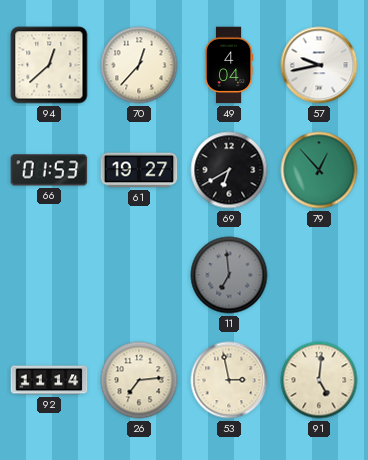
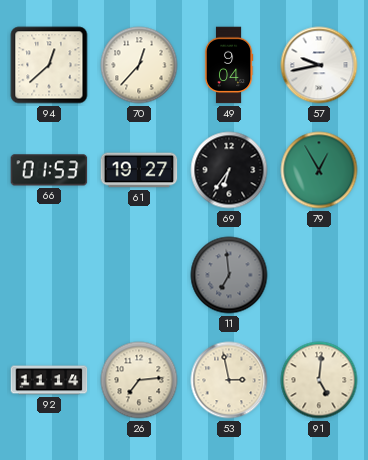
49: 4:04 -> 9:04 (229, 65)
69: 6:40 -> 6:36 (229, 170)
79: 12:53 -> 12:55 (319, 170)
